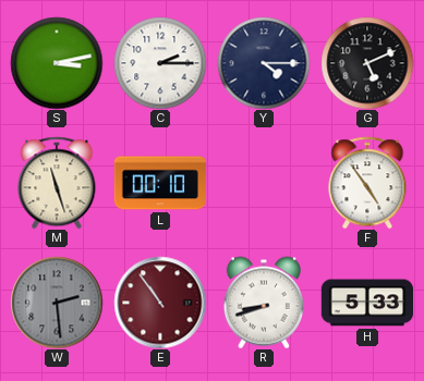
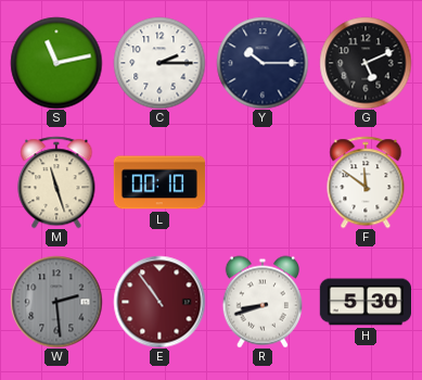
S: 3:13 -> 11:13 (56, 63)
Y: 4:15 -> 10:15 (263, 63)
F: 4:54 -> 11:51 (366, 182)
H: 5:33 -> 5:30 (365, 302)
